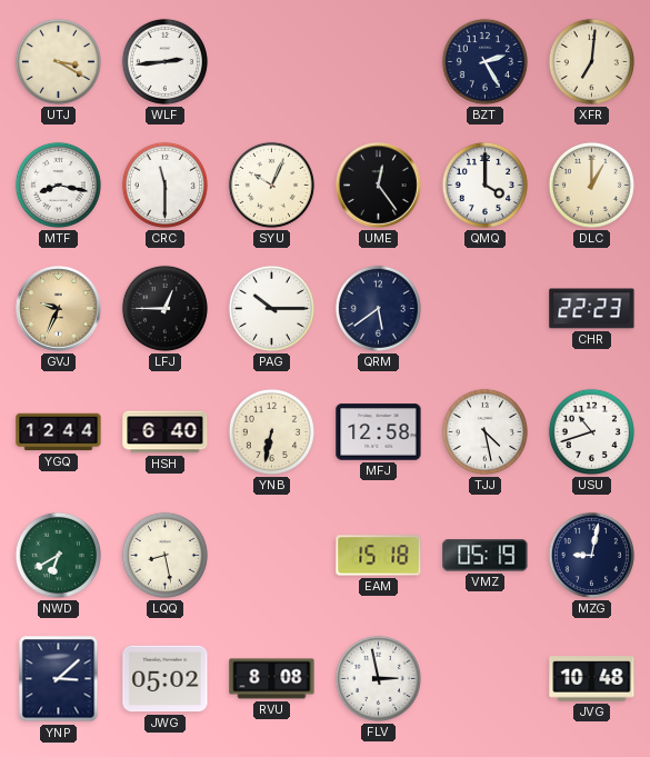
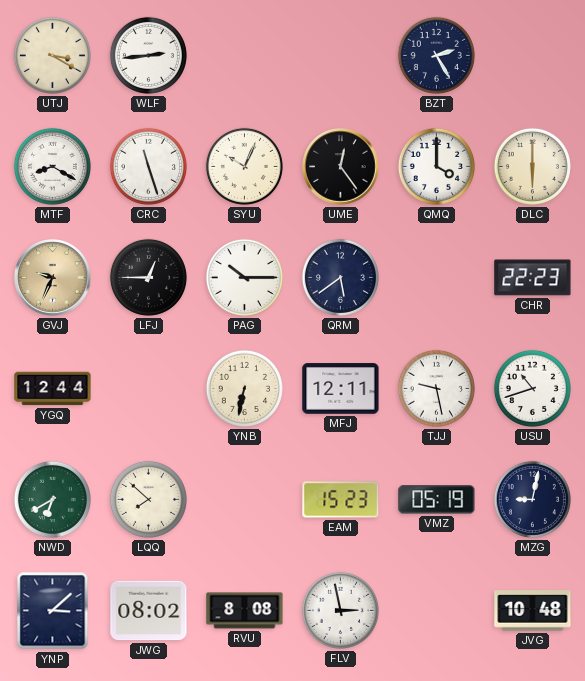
XFR: 7:01 -> none (591, 61)
MTF: 8:17 -> 8:20 (52, 166)
CRC: 11:30 -> 11:27 (148, 166)
DLC: 1:00 -> 6:00 (532, 166)
HSH: 6:40 -> none (166, 432)
MFJ: 12:58 -> 12:11 (341, 389)
TJJ: 4:28 -> 9:28 (436, 388)
LQQ: 8:28 -> 7:52 (148, 499)
EAM: 15:18 -> 15:23 (341, 500)
JWG: 05:02 -> 08:02 (149, 611)
